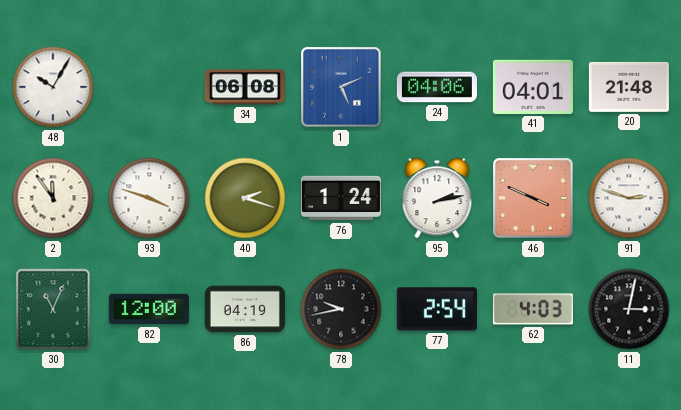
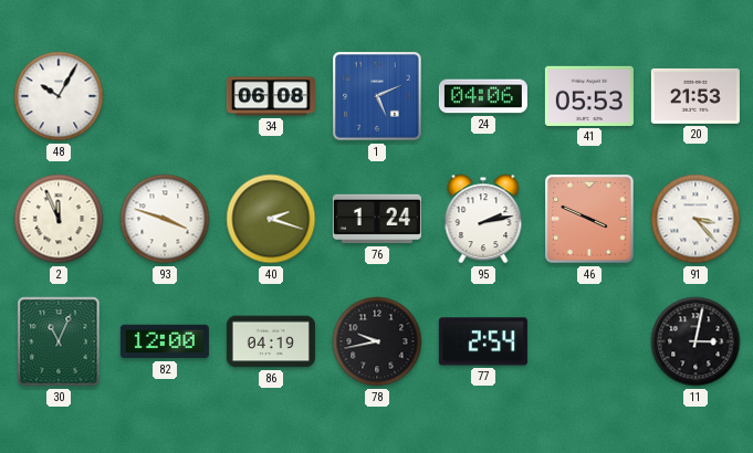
41: 04:01 -> 05:53 (589, 96)
20: 21:48 -> 21:53 (696, 96)
2: 11:54 -> 11:56 (59, 219)
91: 2:48 -> 3:23 (696, 219)
62: 4:03 -> none (533, 309)
